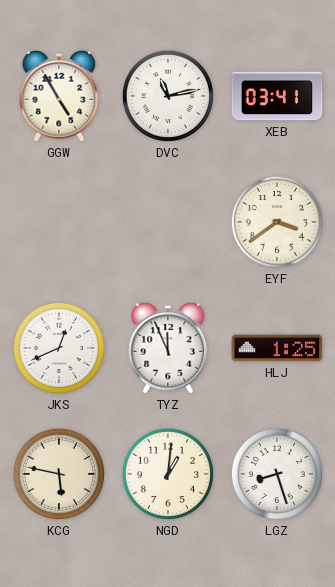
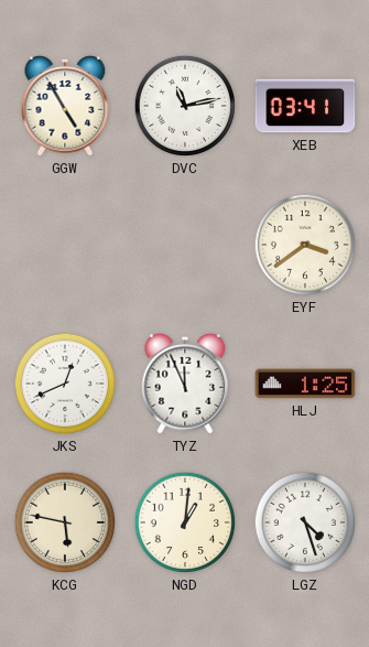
LGZ: 8:27 -> 4:27 (305, 522)
